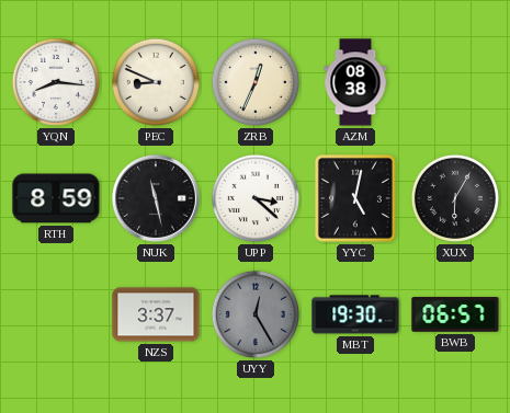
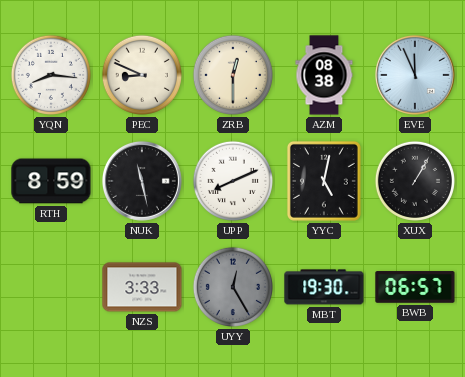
ZRB: 12:34 -> 12:30 (233, 75)
EVE: none -> 11:56 (415, 75)
UPP: 3:22 -> 8:11 (233, 181)
XUX: 6:05 -> 1:05 (415, 181)
NZS: 3:37 -> 3:33 (142, 287)
